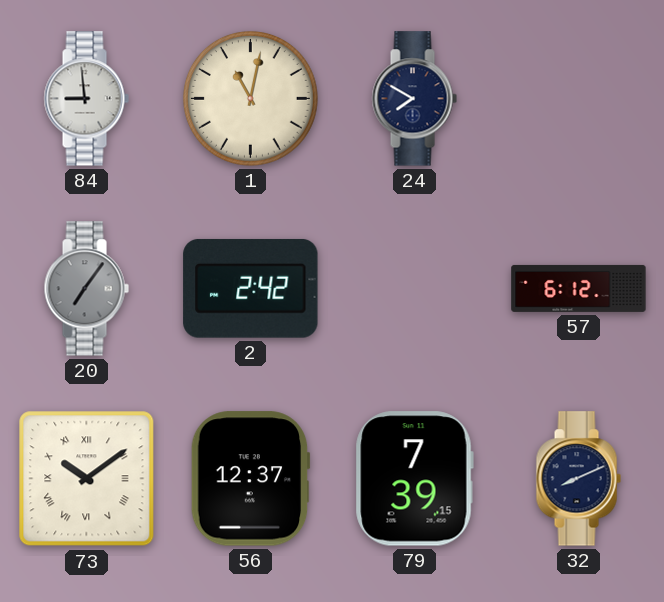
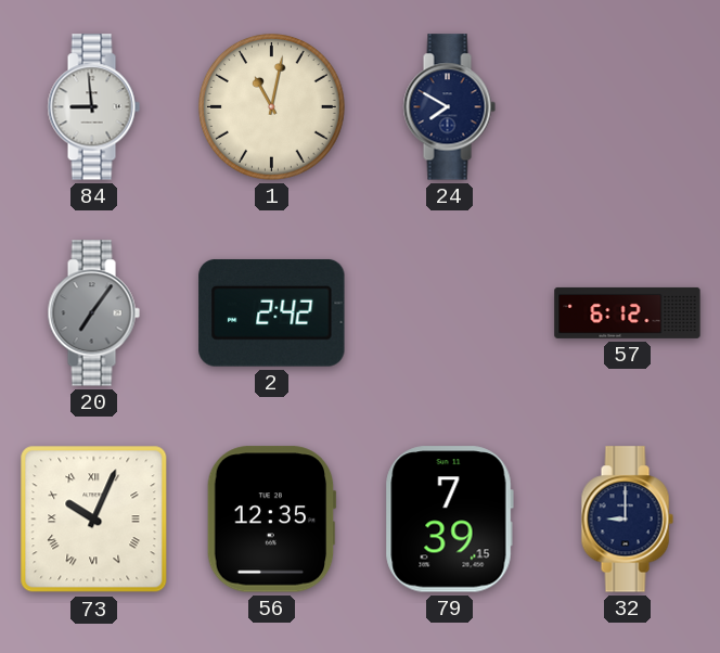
73: 10:09 -> 10:04 (94, 520)
56: 12:37 -> 12:35 (271, 520)
32: 8:11 -> 9:00 (627, 520)
